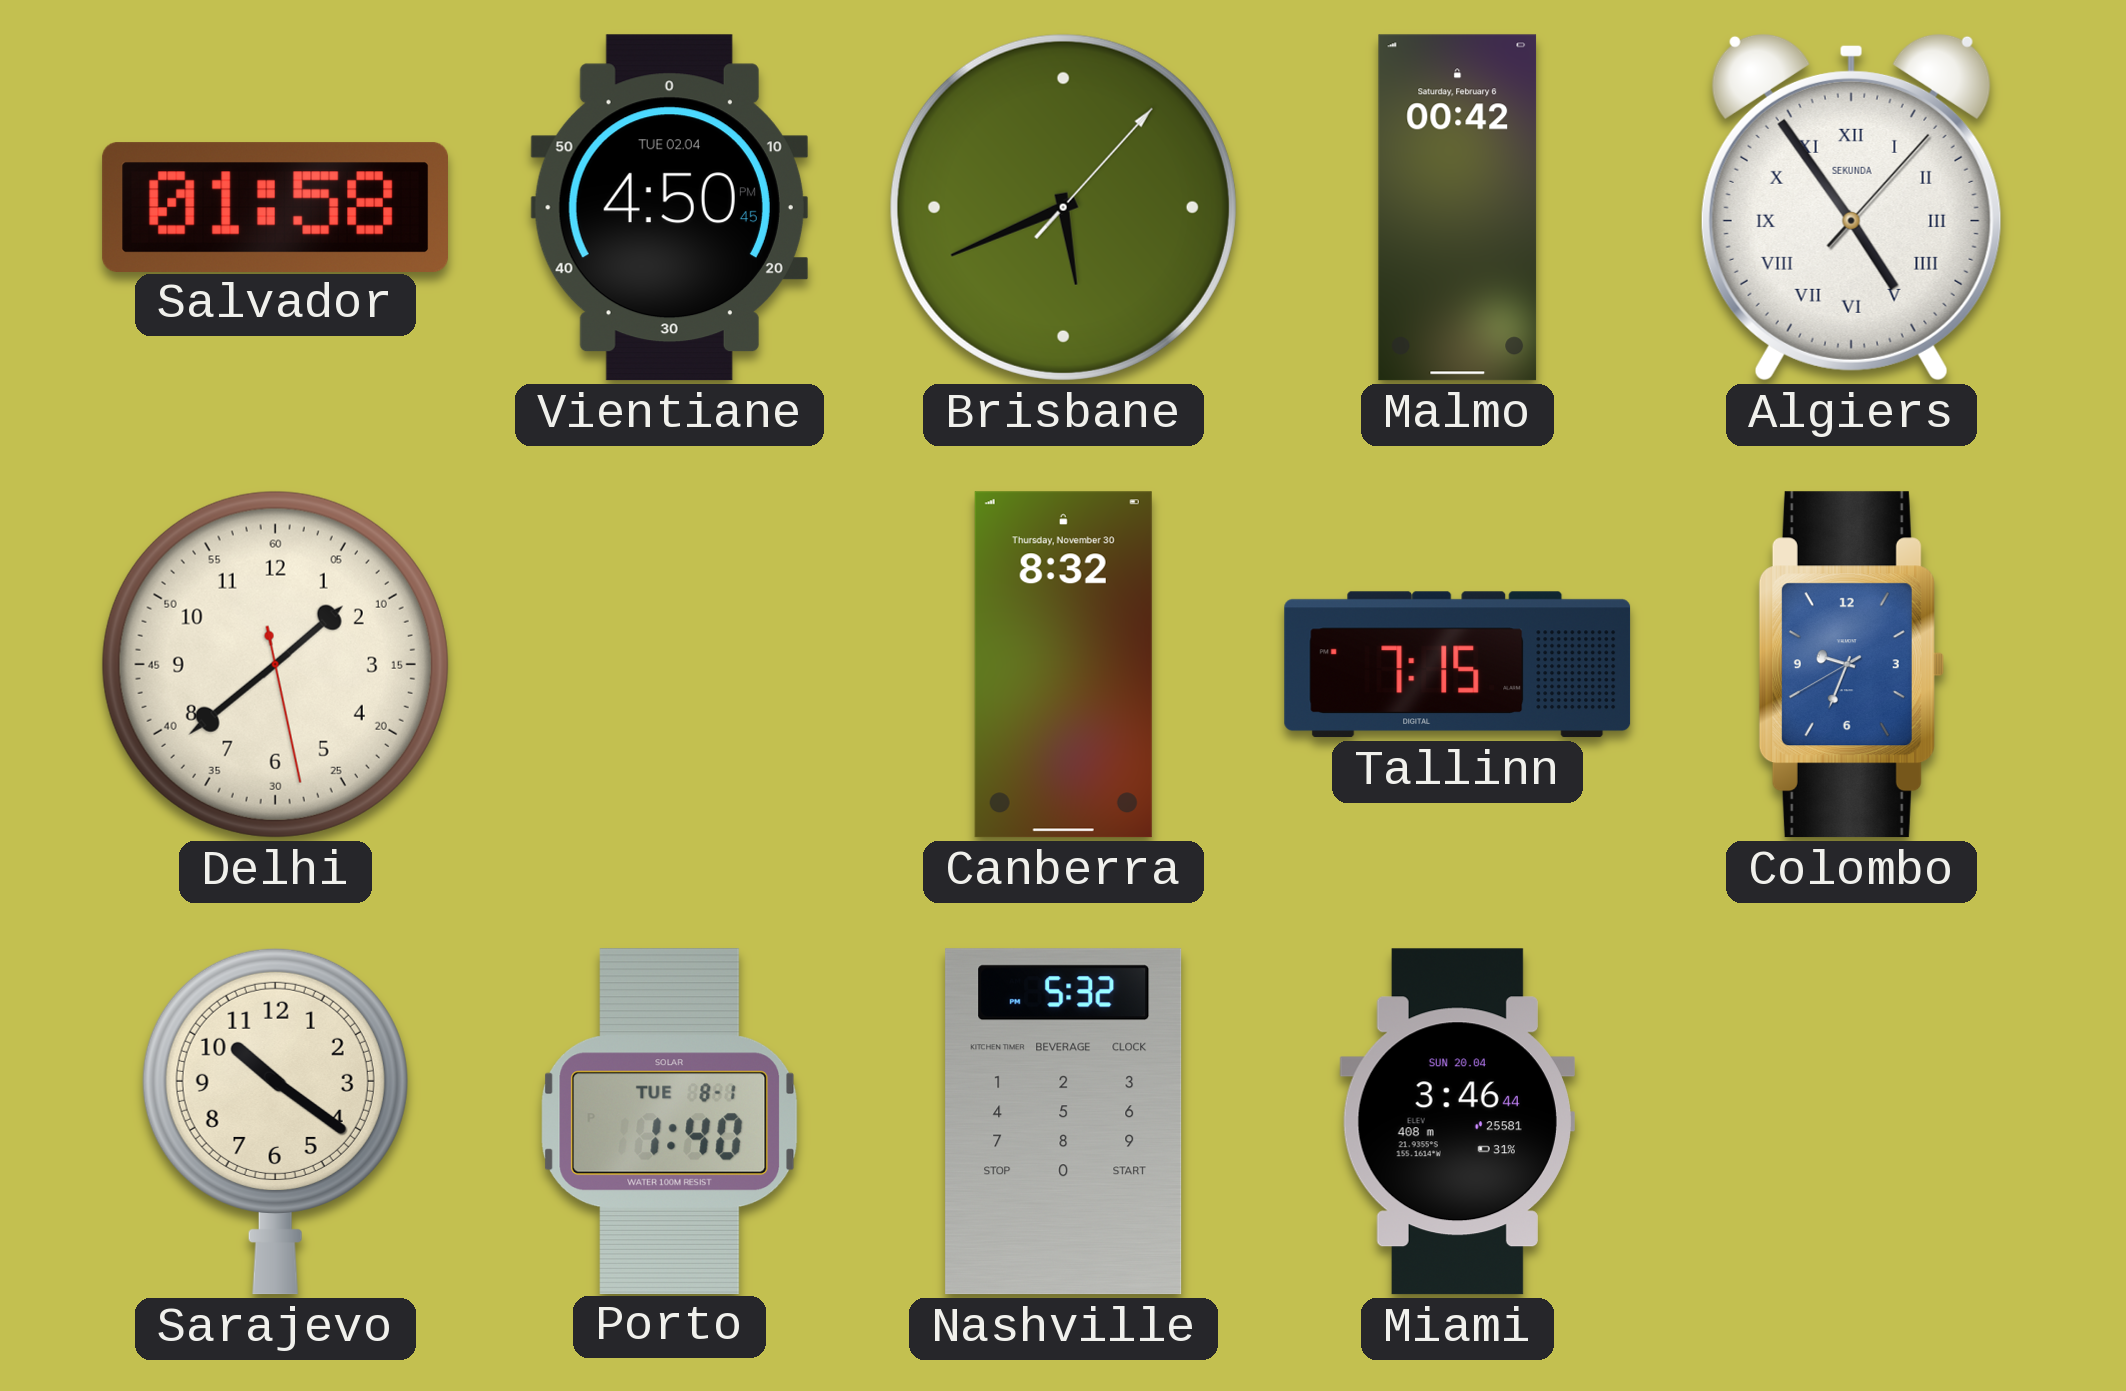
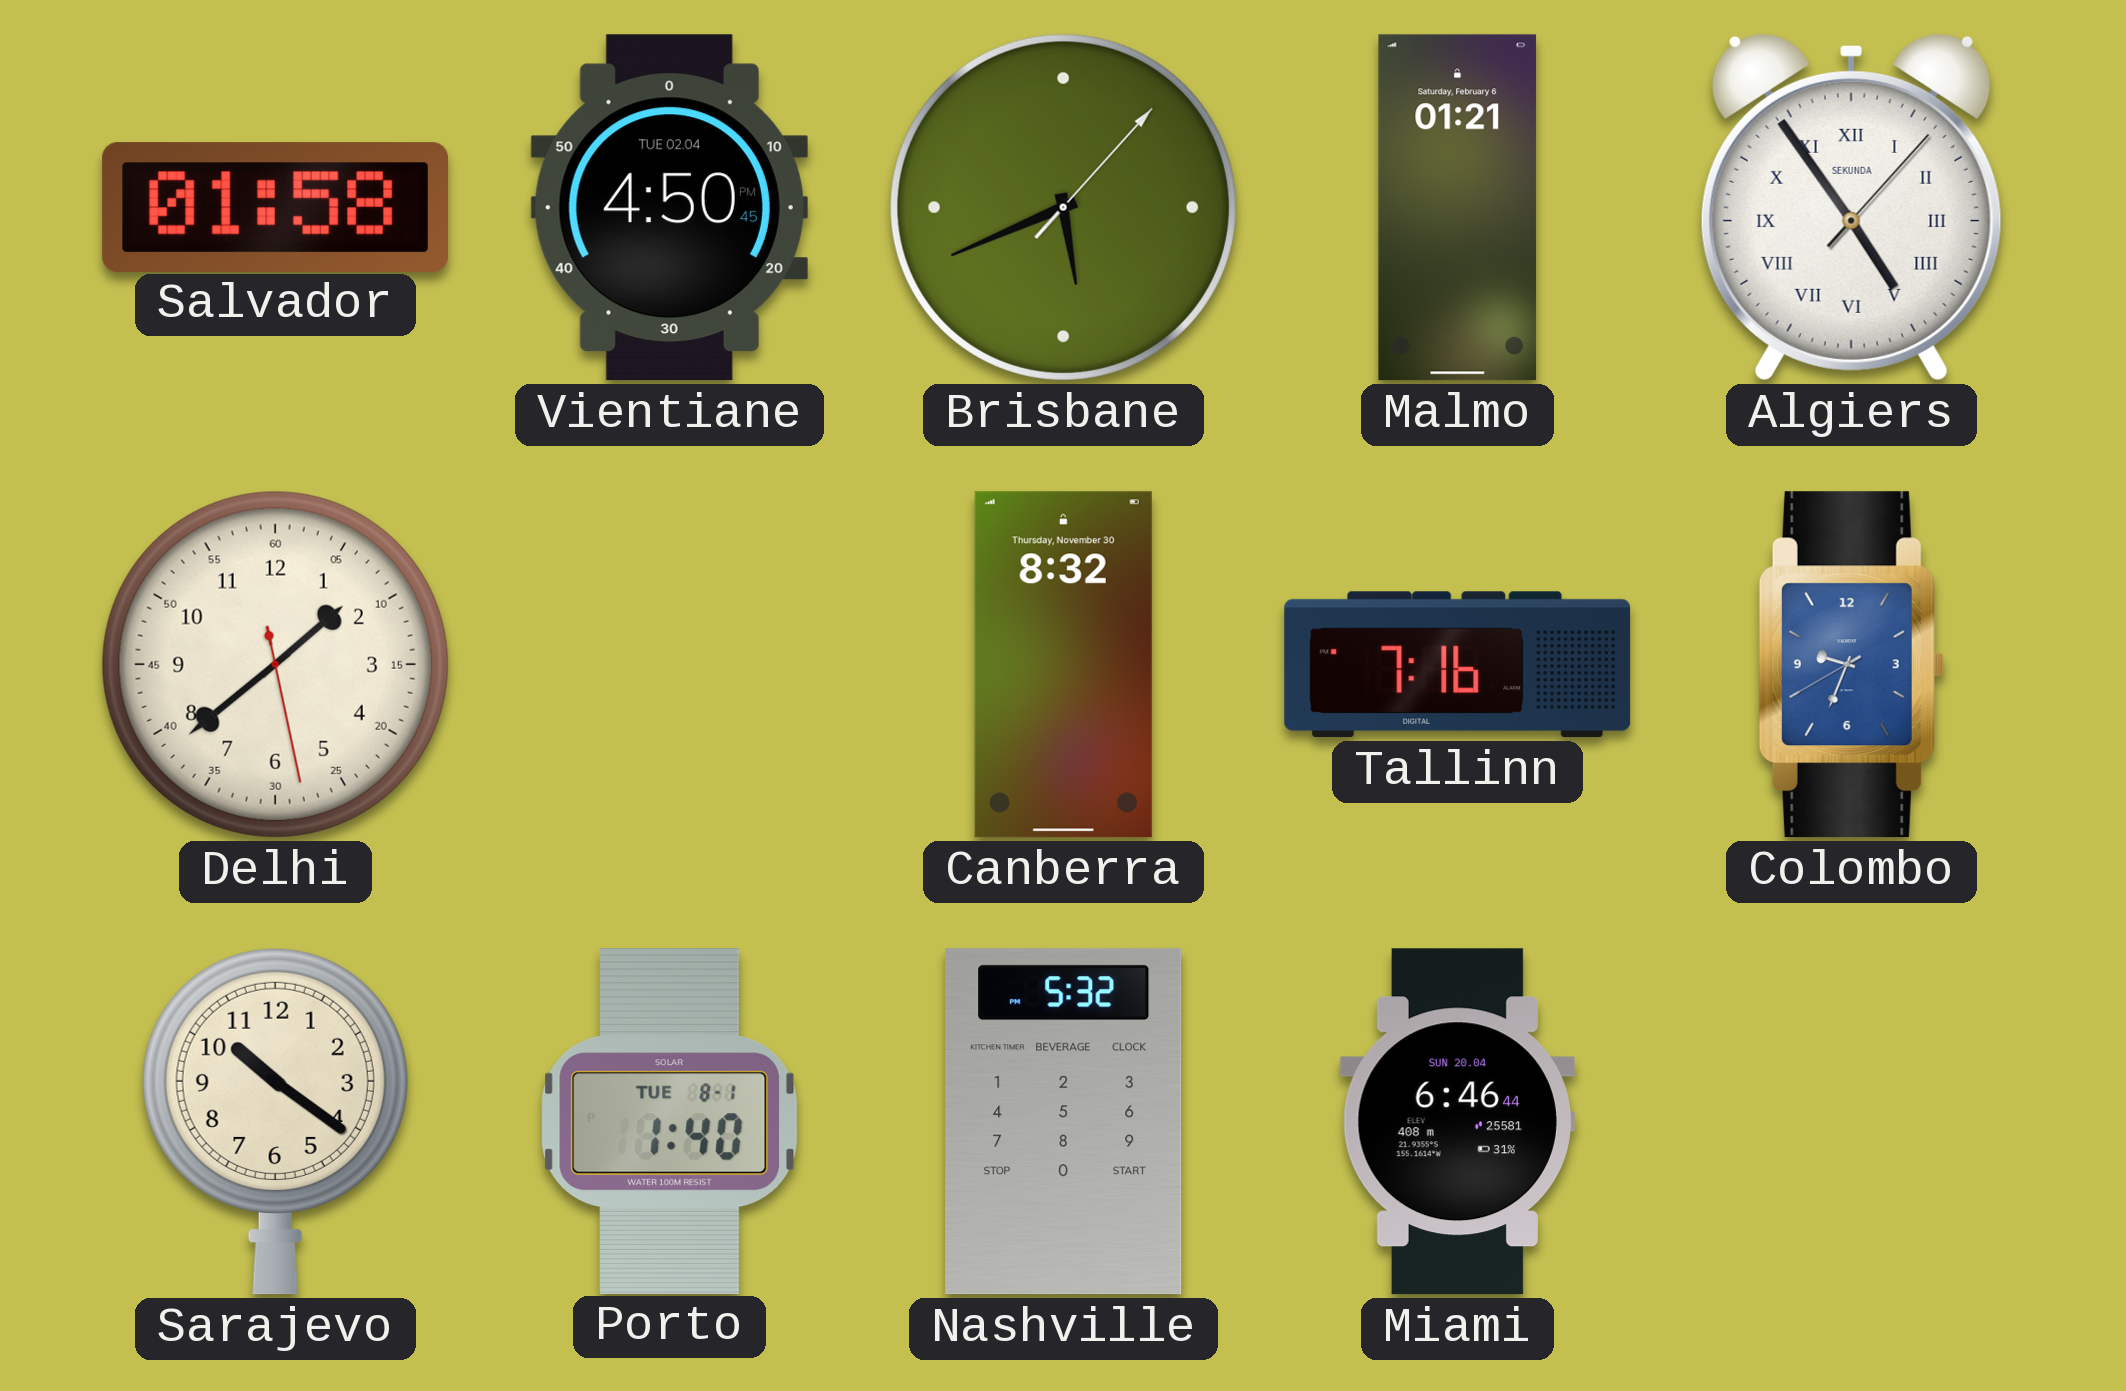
Malmo: 00:42 -> 01:21 (1458, 208)
Tallinn: 7:15 -> 7:16 (1458, 665)
Miami: 3:46 -> 6:46 (1457, 1122)
